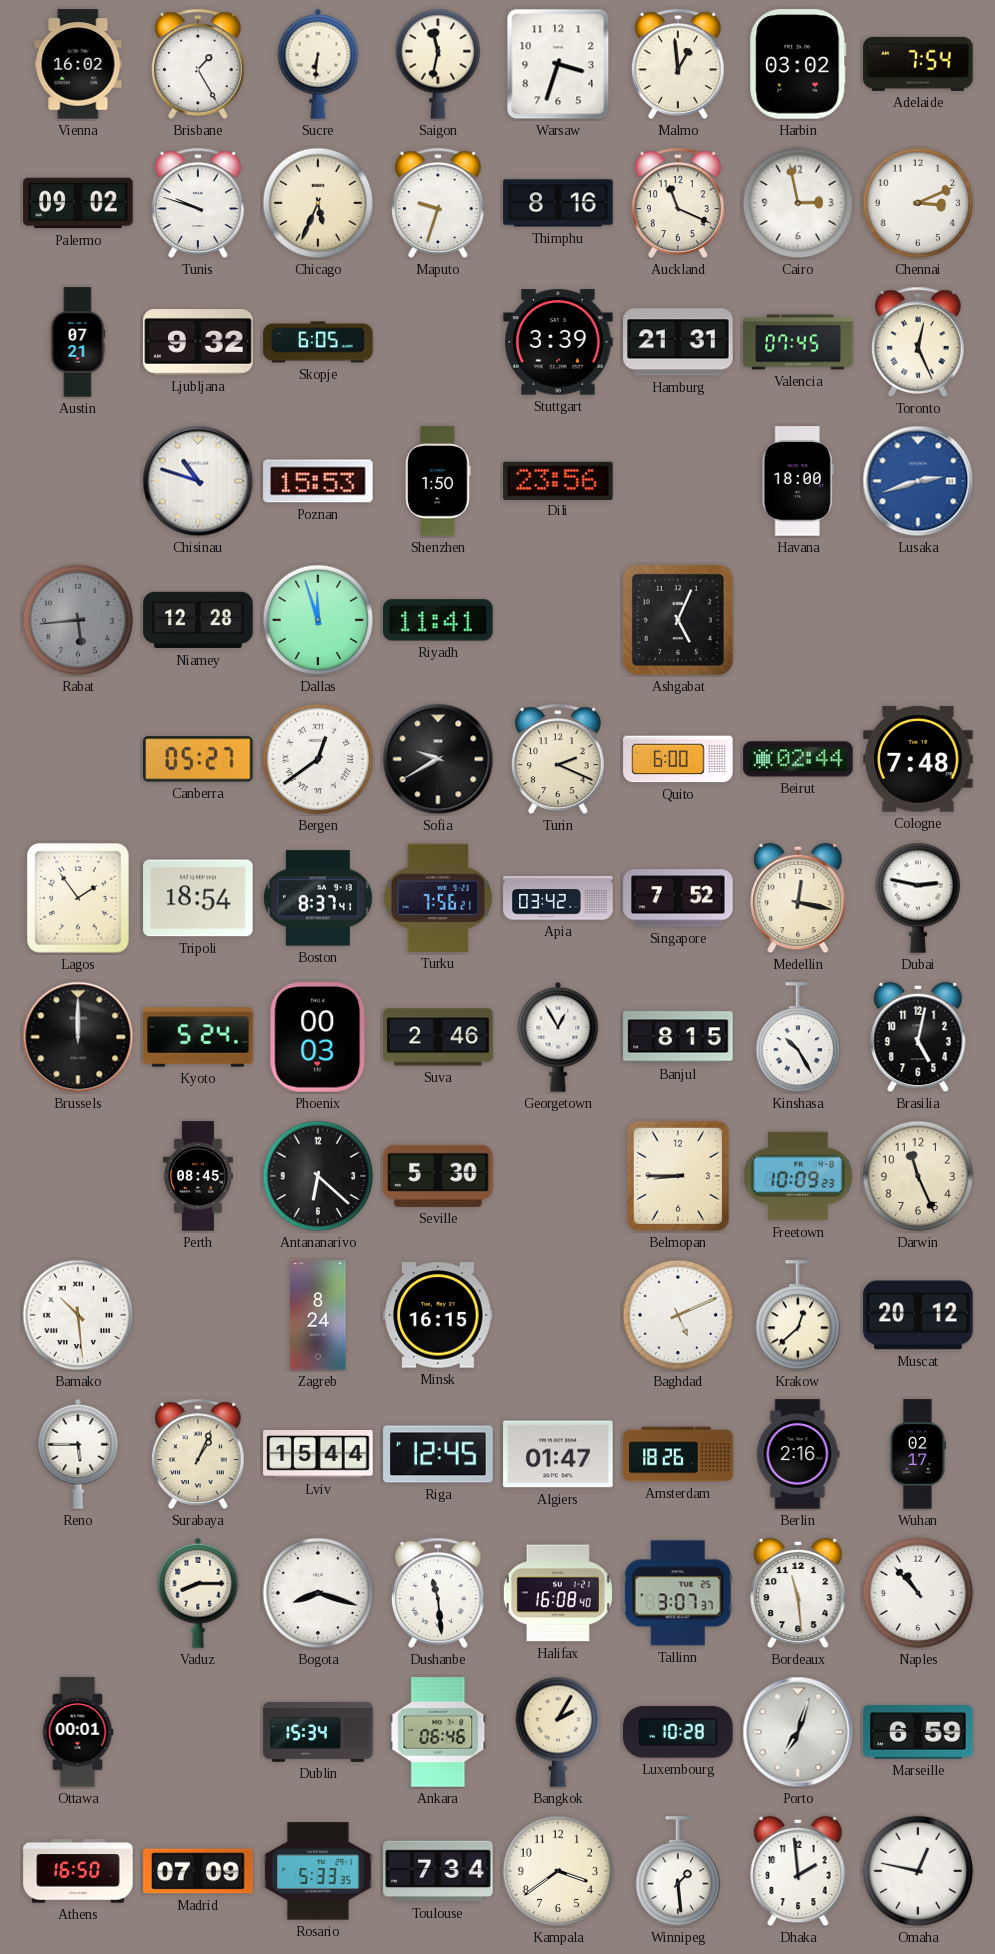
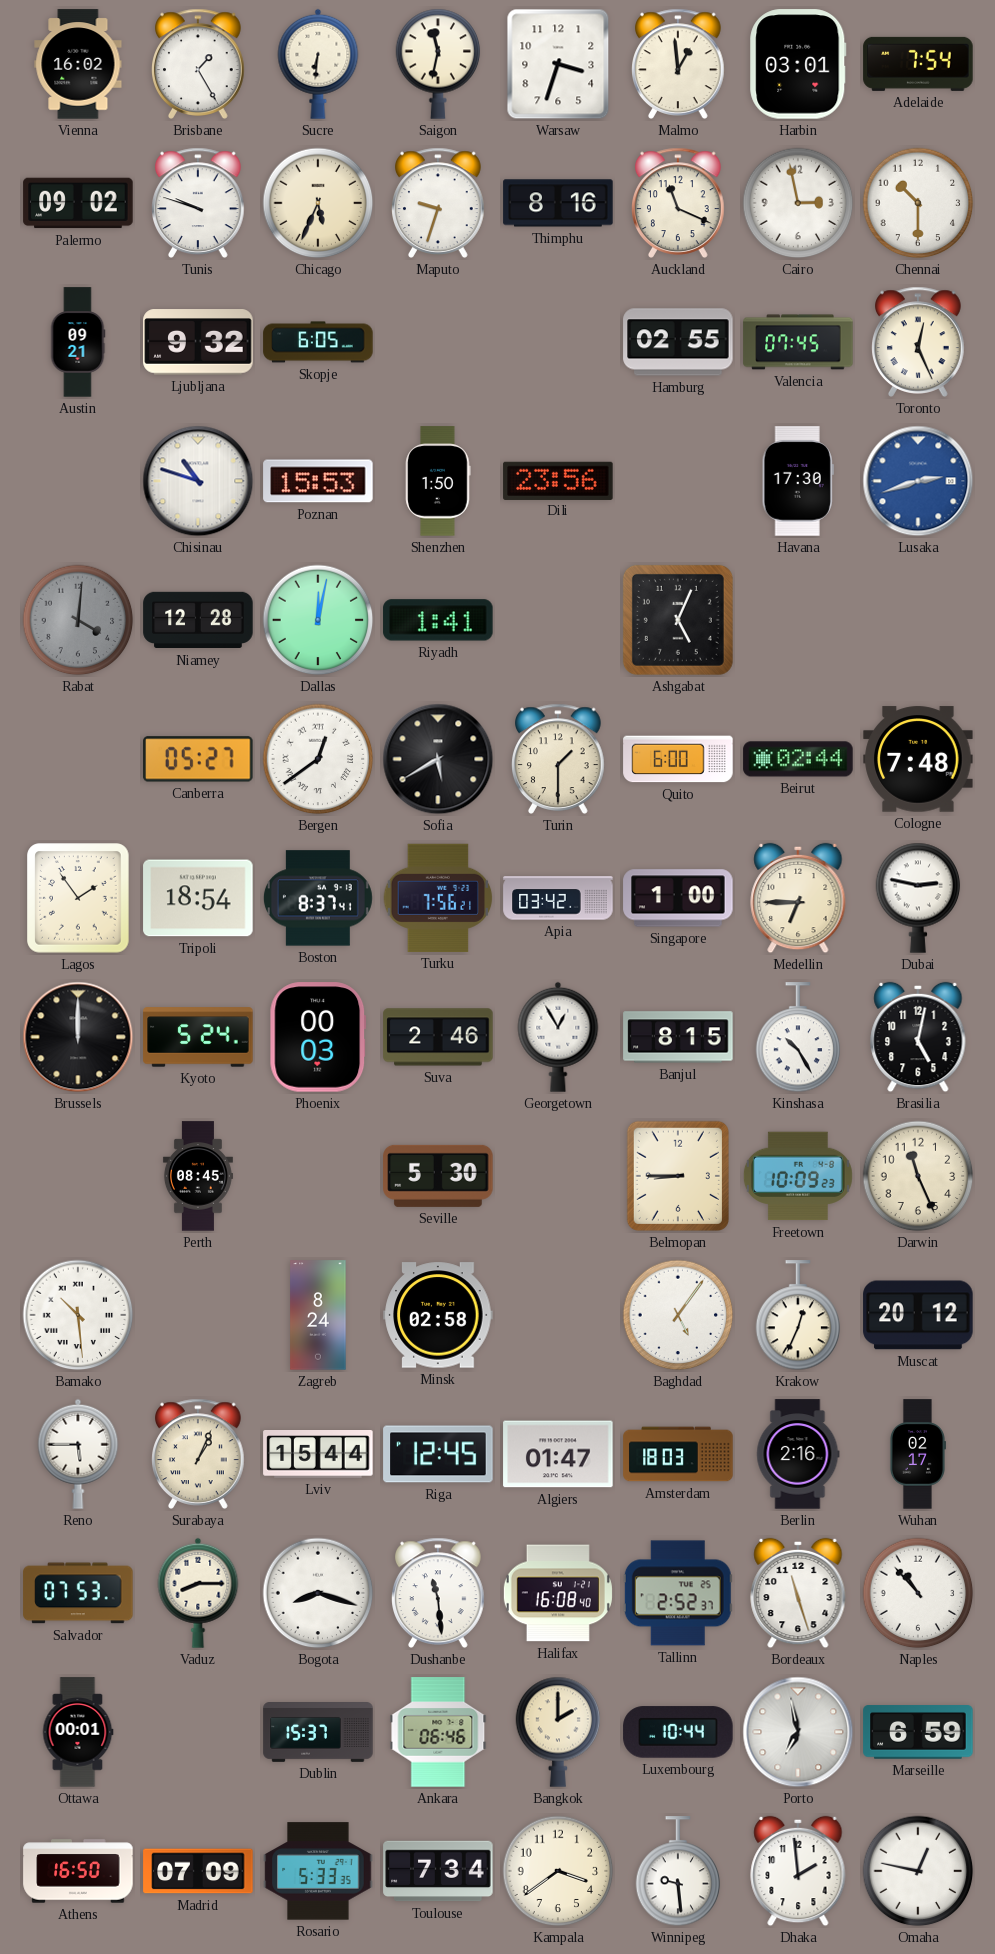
Harbin: 03:02 -> 03:01 (798, 64)
Chennai: 3:11 -> 10:30 (918, 203)
Austin: 07:21 -> 09:21 (78, 342)
Stuttgart: 3:39 -> none (558, 342)
Hamburg: 21:31 -> 02:55 (678, 342)
Havana: 18:00 -> 17:30 (798, 481)
Rabat: 5:44 -> 4:01 (78, 620)
Dallas: 11:57 -> 12:02 (318, 620)
Riyadh: 11:41 -> 1:41 (438, 620)
Sofia: 9:40 -> 5:40 (438, 759)
Turin: 2:19 -> 1:30 (559, 759)
Singapore: 7:52 -> 1:00 (678, 898)
Medellin: 12:17 -> 6:45 (798, 898)
Antananarivo: 6:22 -> none (318, 1176)
Minsk: 16:15 -> 02:58 (438, 1315)
Baghdad: 5:11 -> 5:06 (678, 1315)
Krakow: 12:38 -> 12:34 (798, 1316)
Amsterdam: 18:26 -> 18:03 (678, 1454)
Salvador: none -> 07:53 (78, 1593)
Tallinn: 3:07 -> 2:52 (678, 1593)
Bordeaux: 11:29 -> 11:27 (798, 1593)
Dublin: 15:34 -> 15:37 (318, 1733)
Bangkok: 2:05 -> 2:00 (558, 1732)
Luxembourg: 10:28 -> 10:44 (678, 1732)
Porto: 7:03 -> 6:58 (798, 1732)
Winnipeg: 1:29 -> 9:29 (678, 1872)
